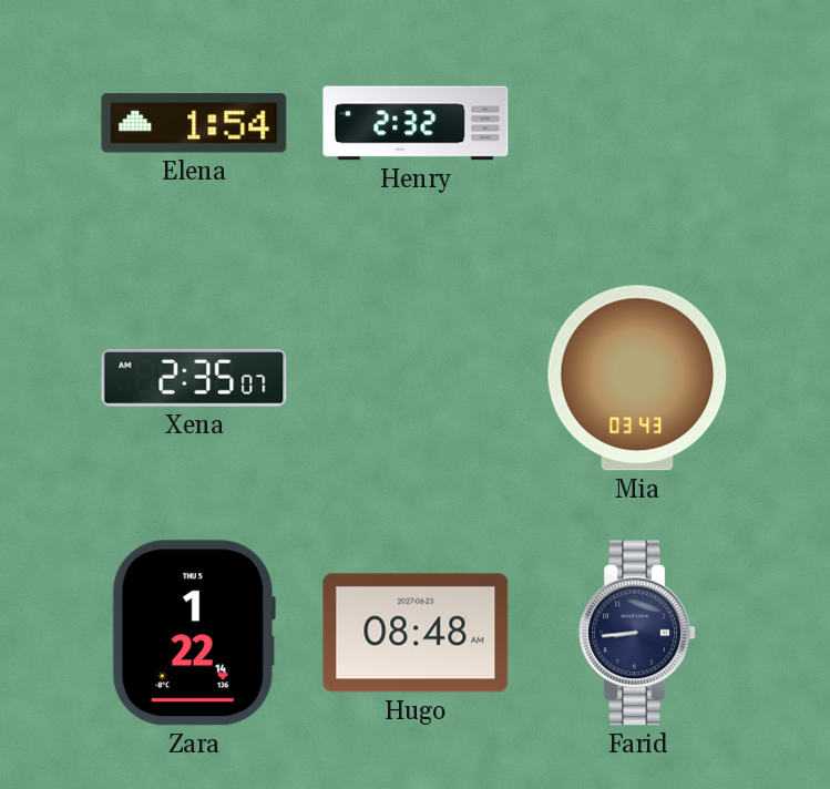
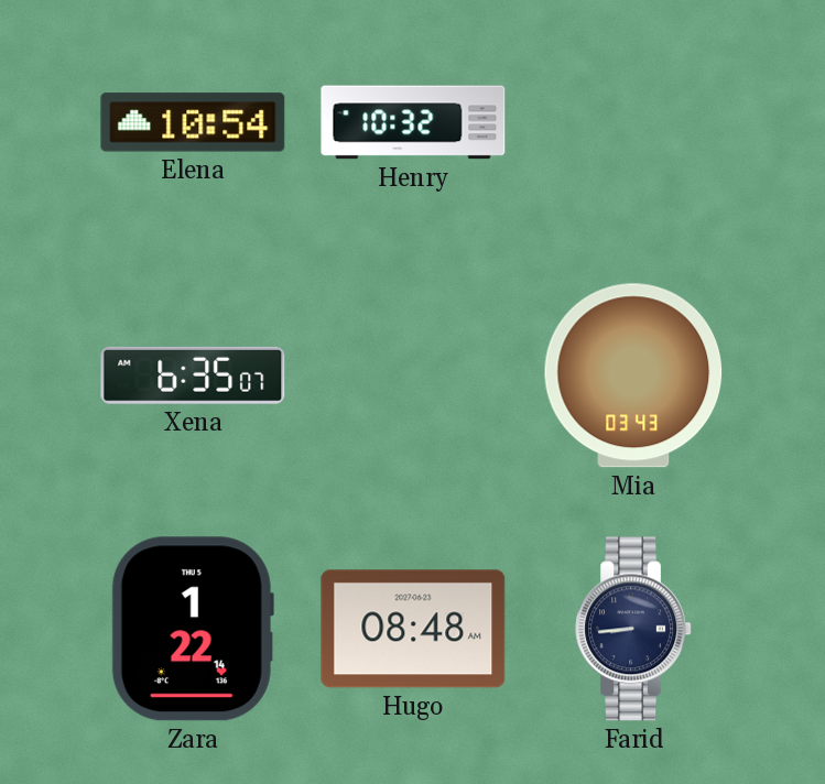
Elena: 1:54 -> 10:54 (193, 122)
Henry: 2:32 -> 10:32 (413, 122)
Xena: 2:35 -> 6:35 (193, 375)
